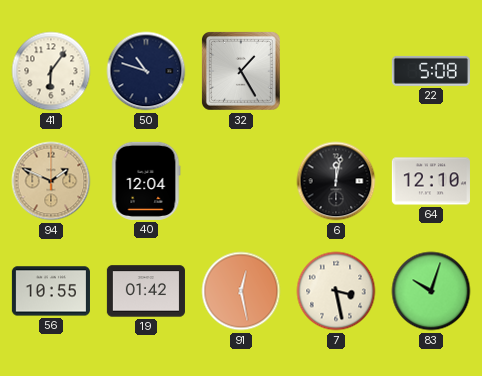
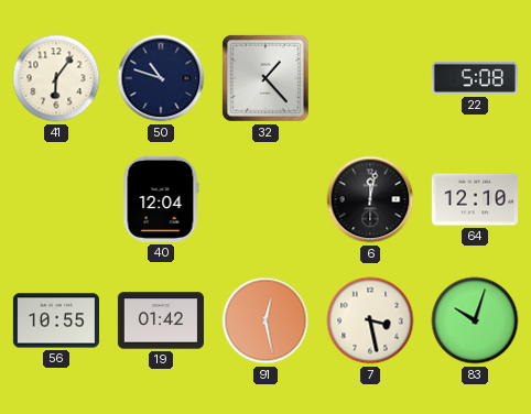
32: 1:25 -> 1:23 (265, 78)
94: 1:49 -> none (51, 181)
